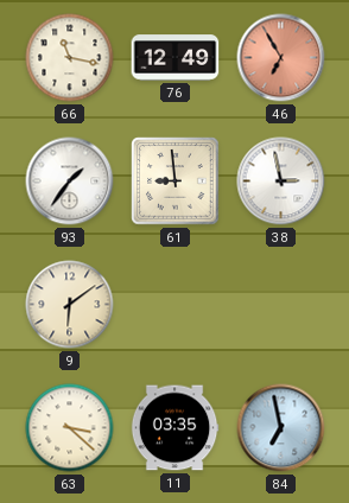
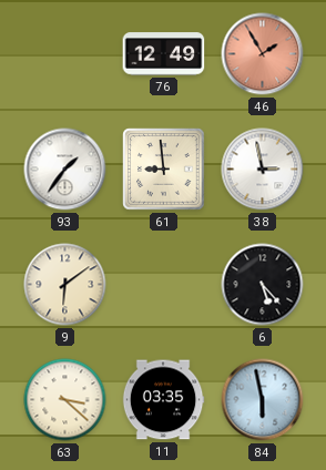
66: 11:17 -> none (70, 58)
46: 6:55 -> 1:55 (263, 54)
6: none -> 5:23 (263, 285)
84: 6:58 -> 5:58 (263, 400)
